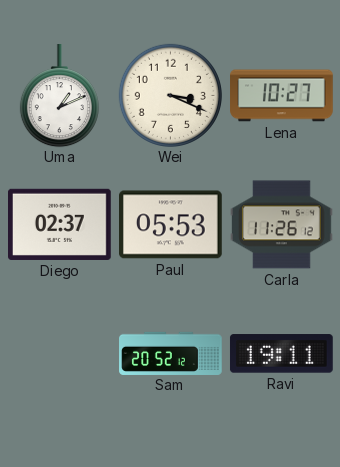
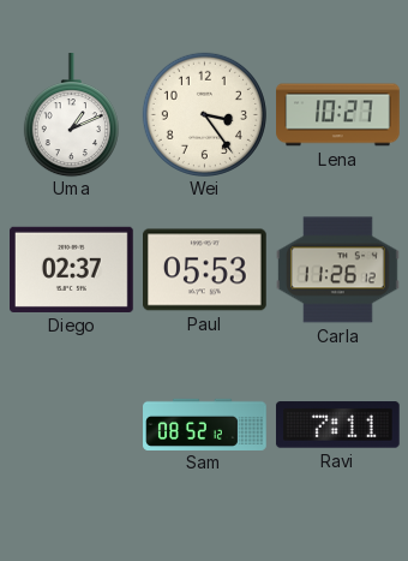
Wei: 3:19 -> 3:24 (204, 114)
Sam: 20:52 -> 08:52 (205, 424)
Ravi: 19:11 -> 7:11 (338, 425)
